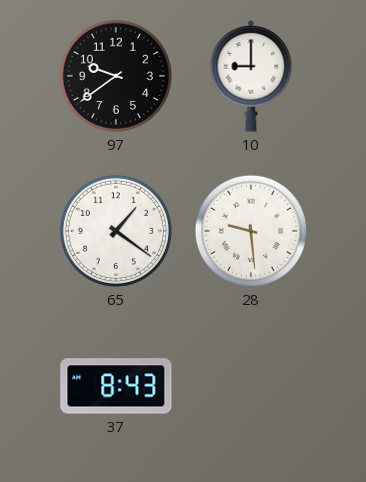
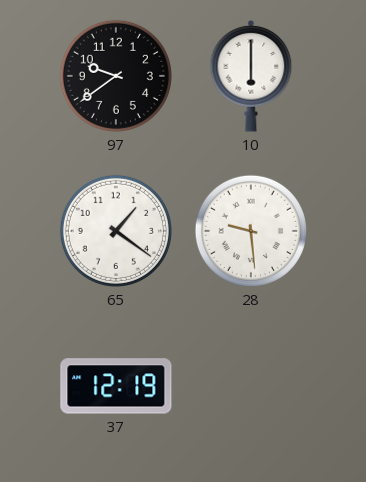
10: 9:00 -> 6:00 (251, 76)
37: 8:43 -> 12:19 (116, 386)
